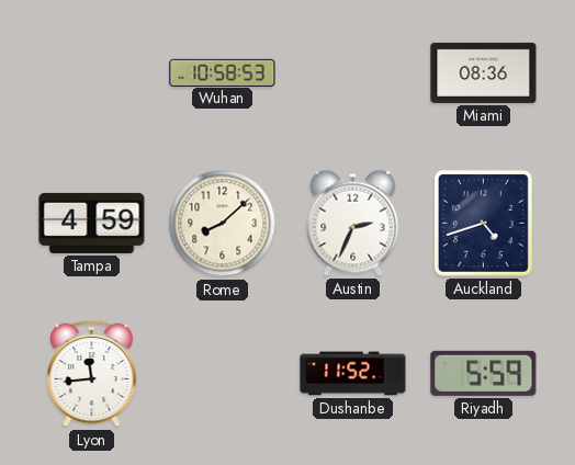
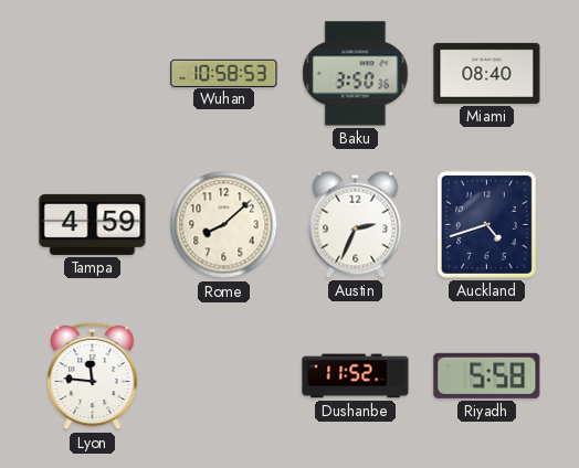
Baku: none -> 3:50 (356, 74)
Miami: 08:36 -> 08:40 (487, 73)
Lyon: 11:44 -> 11:46 (93, 376)
Riyadh: 5:59 -> 5:58 (487, 375)
